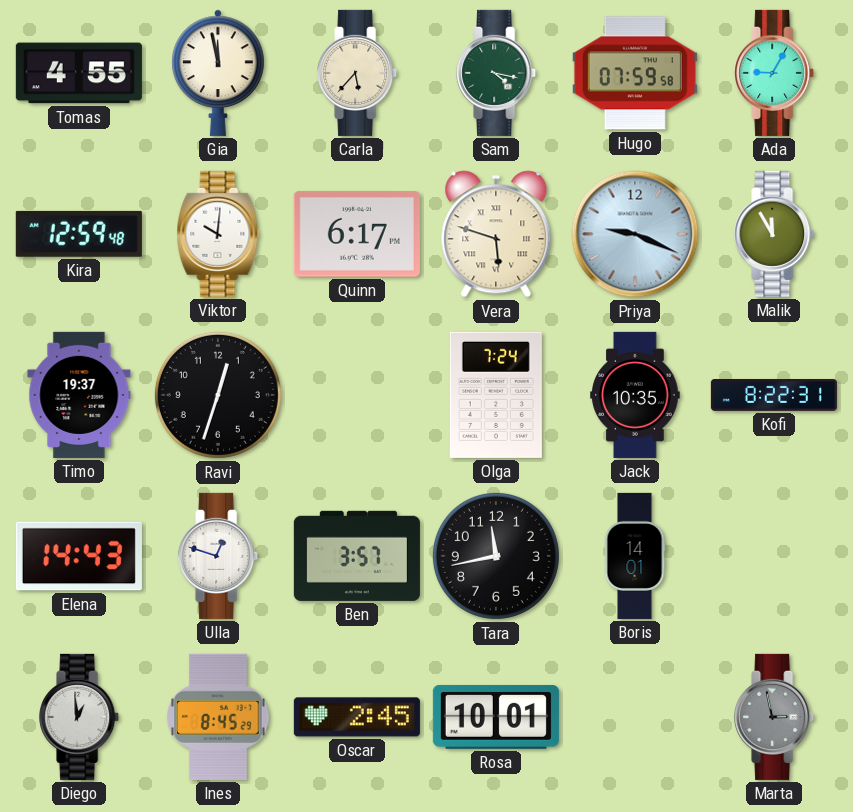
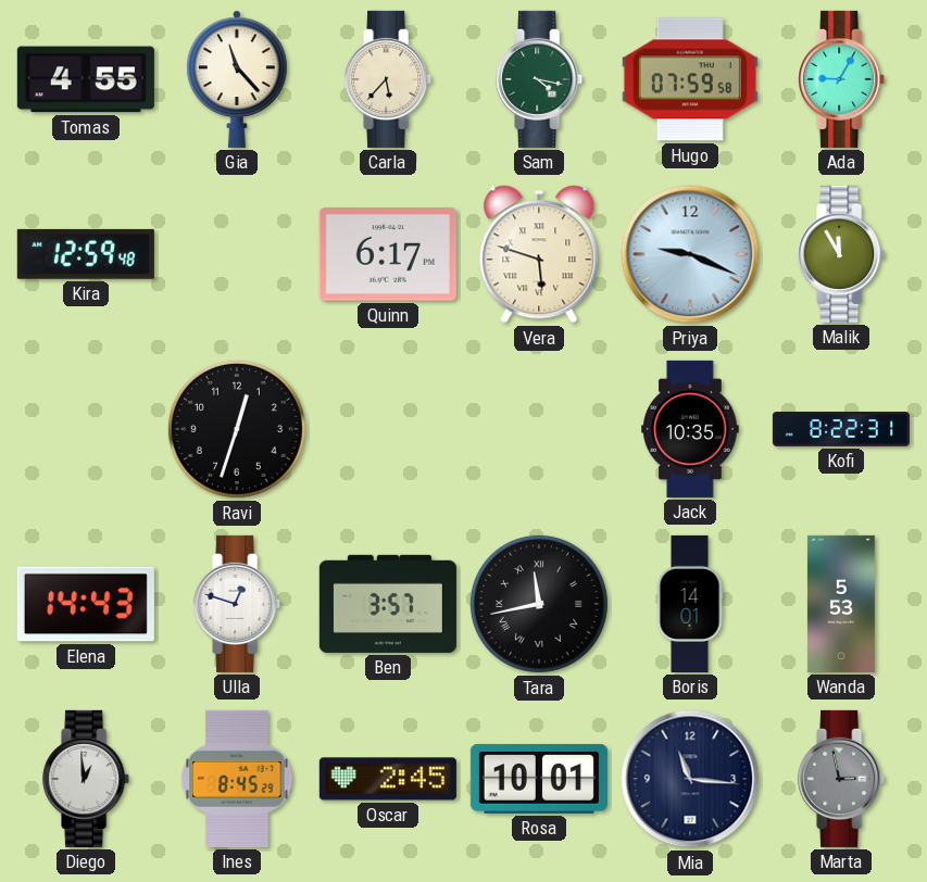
Gia: 11:58 -> 11:23 (237, 79)
Viktor: 10:01 -> none (218, 234)
Timo: 19:37 -> none (79, 395)
Olga: 7:24 -> none (496, 395)
Tara numerals: Arabic -> Roman (539, 604)
Wanda: none -> 5:53 (841, 604)
Mia: none -> 11:16 (690, 779)
